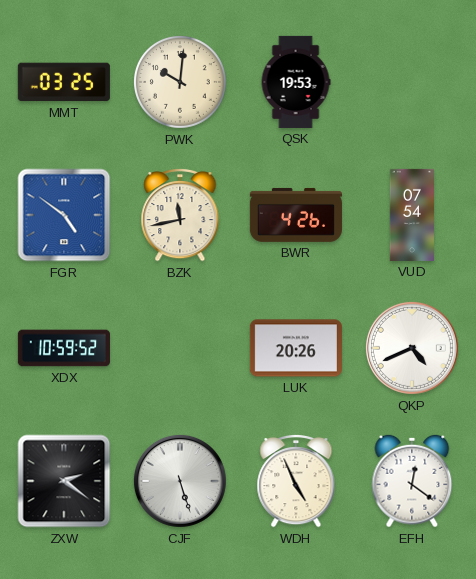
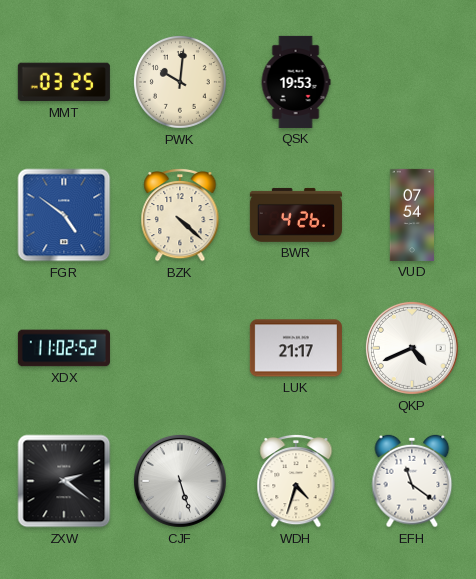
BZK: 11:43 -> 4:22 (180, 215)
XDX: 10:59 -> 11:02 (64, 348)
LUK: 20:26 -> 21:17 (296, 348)
WDH: 4:56 -> 4:33 (296, 481)
EFH: 12:21 -> 11:21 (412, 481)
